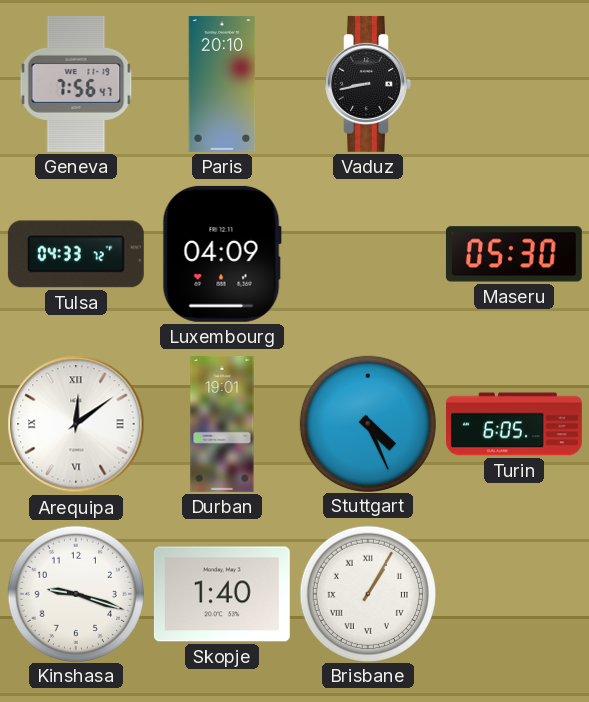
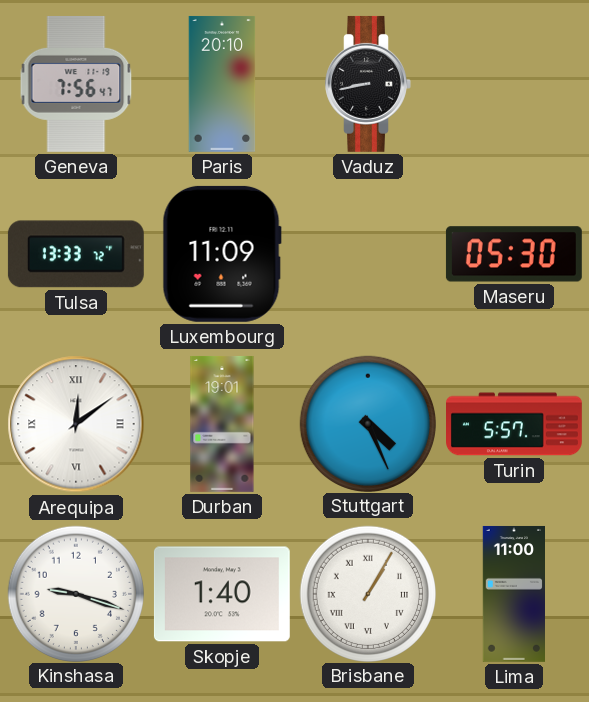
Tulsa: 04:33 -> 13:33 (76, 254)
Luxembourg: 04:09 -> 11:09 (222, 254)
Turin: 6:05 -> 5:57 (515, 424)
Lima: none -> 11:00 (513, 594)
